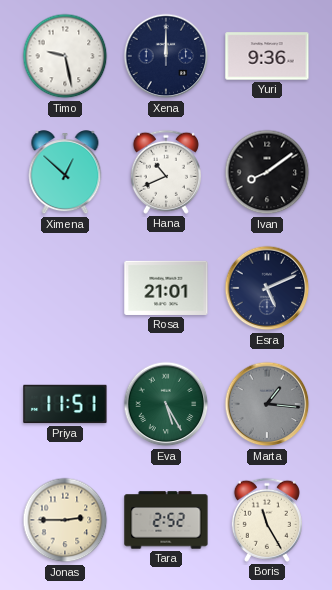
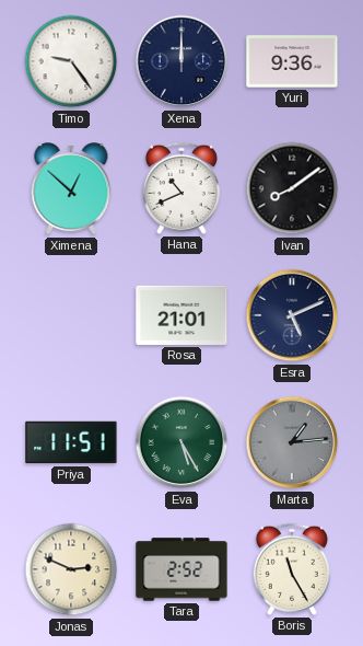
Timo: 9:28 -> 9:24 (71, 61)
Marta: 1:16 -> 1:14 (292, 442)
Jonas: 2:45 -> 2:49 (71, 569)
